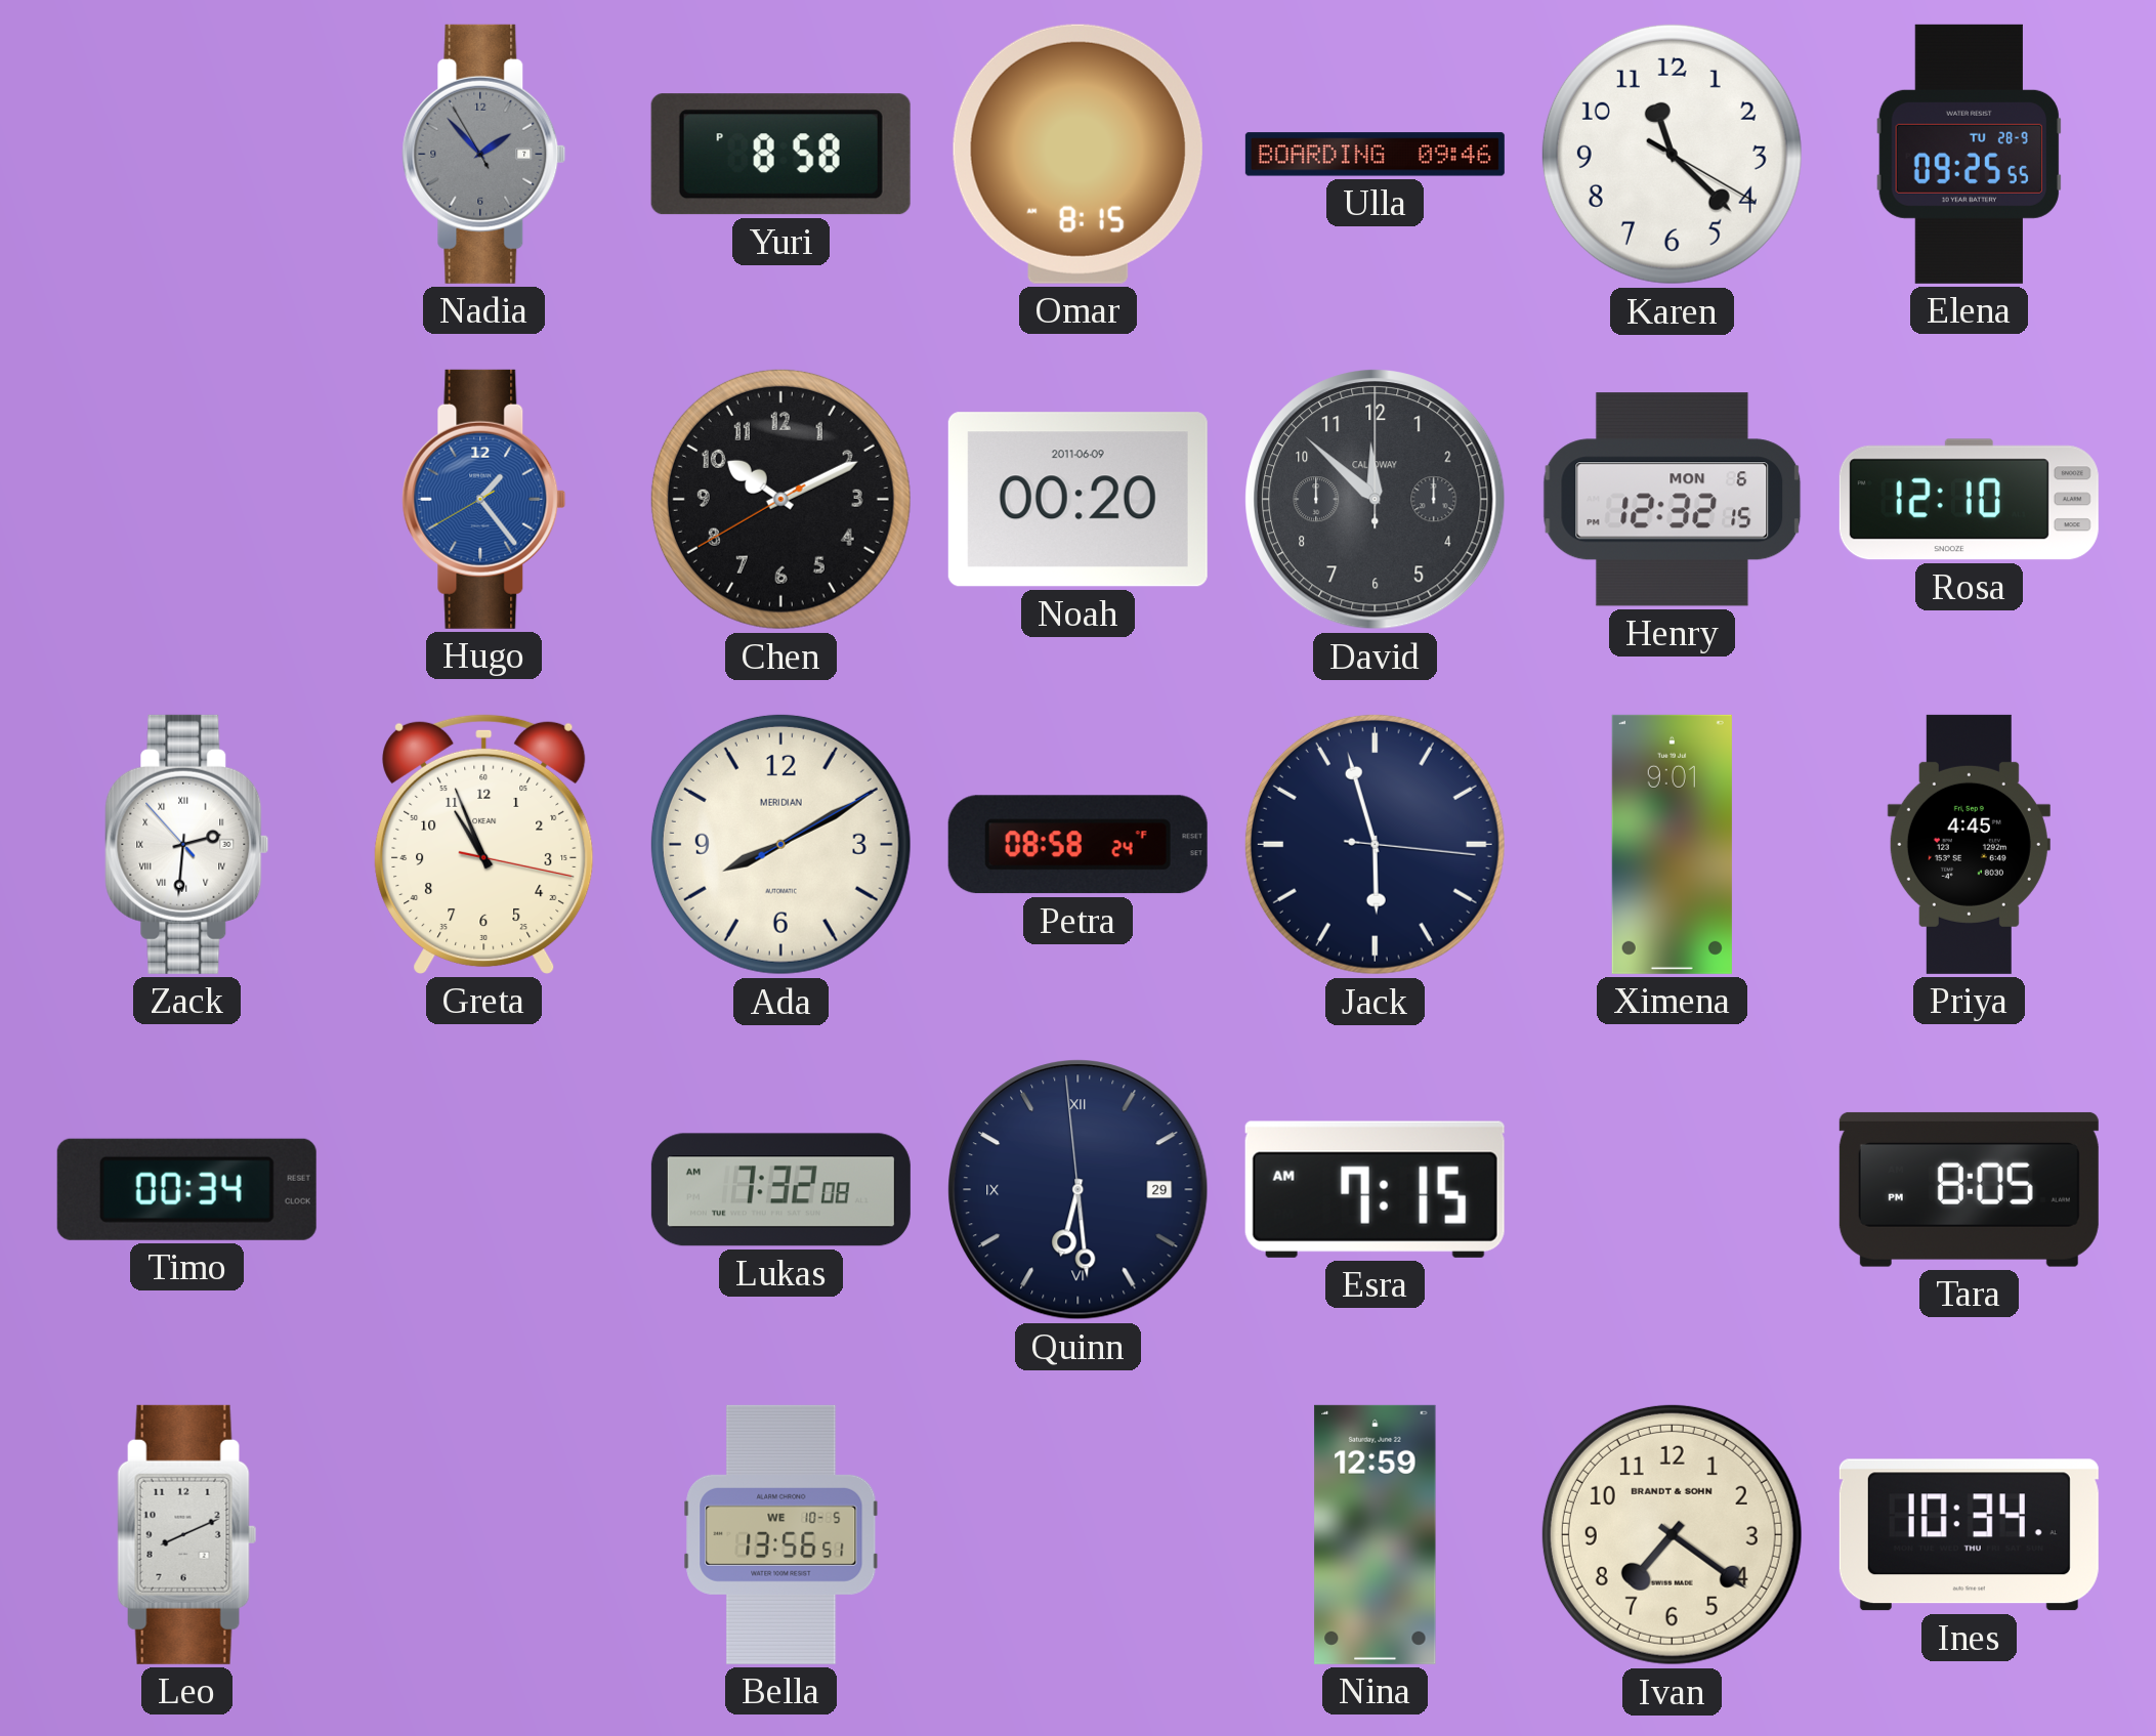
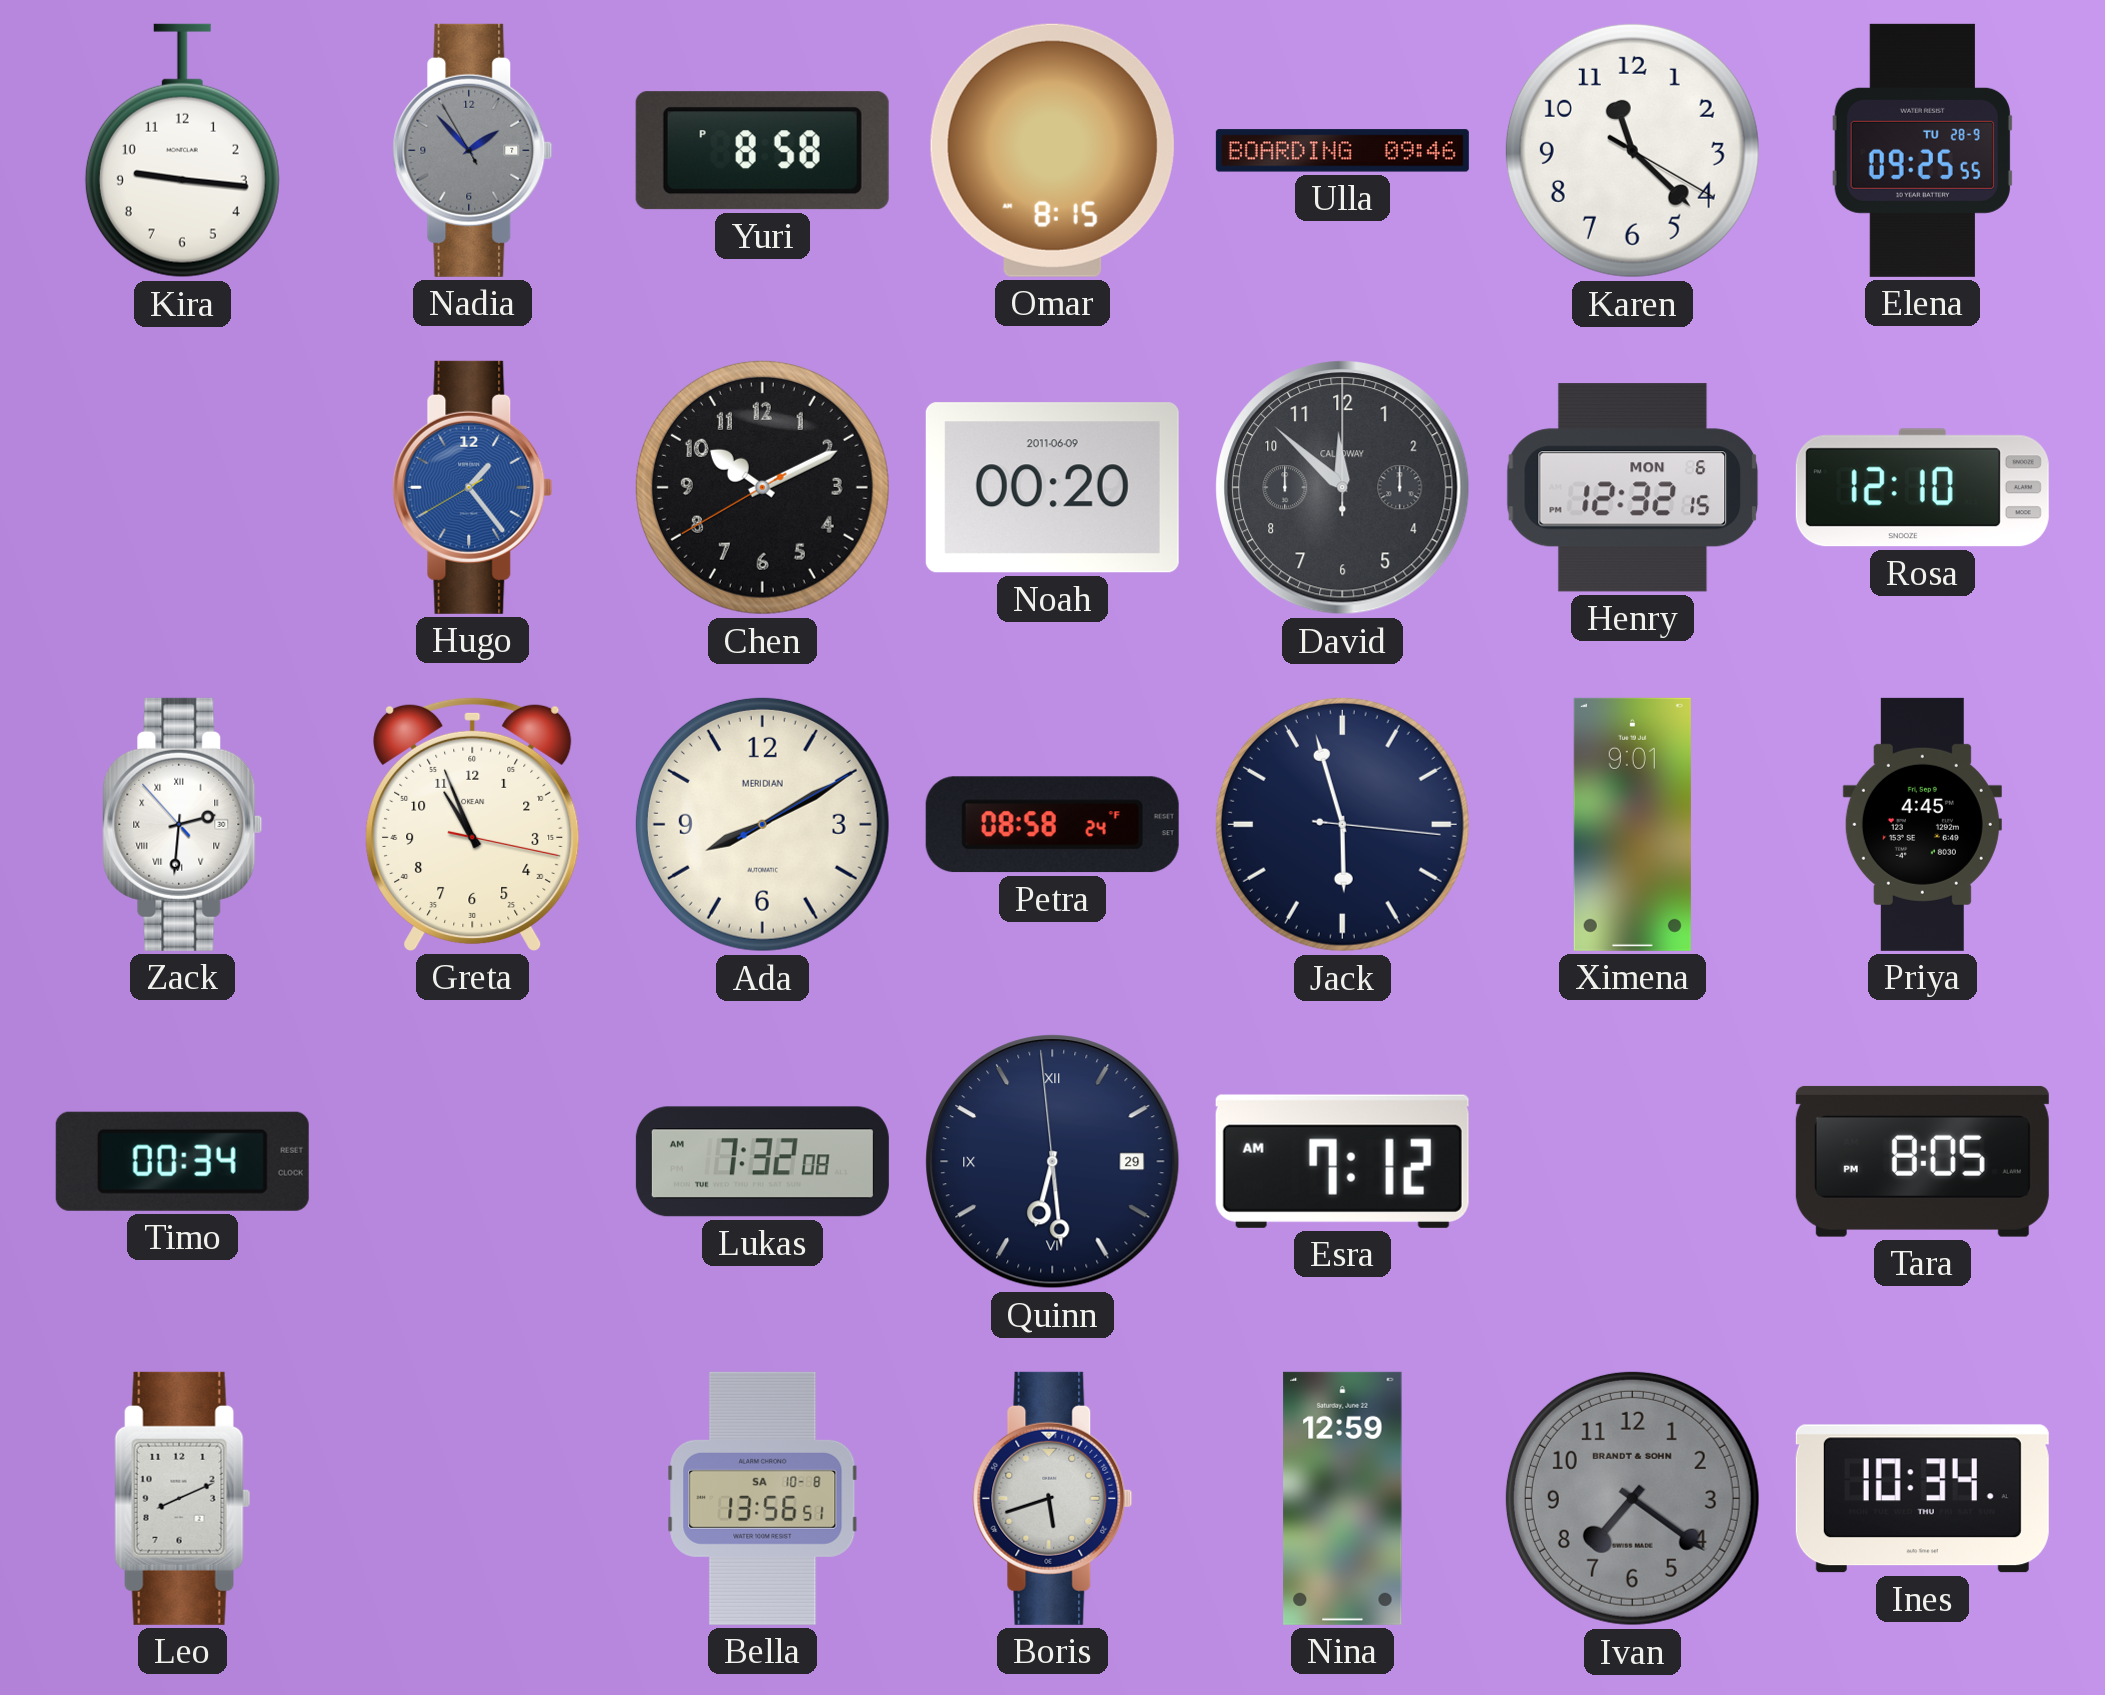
Kira: none -> 9:16 (182, 151)
Esra: 7:15 -> 7:12 (1342, 1161)
Bella date: WE 10-5 -> SA 10-8 (763, 1498)
Boris: none -> 5:42 (1053, 1498)
Ivan dial: cream -> grey (1632, 1498)
